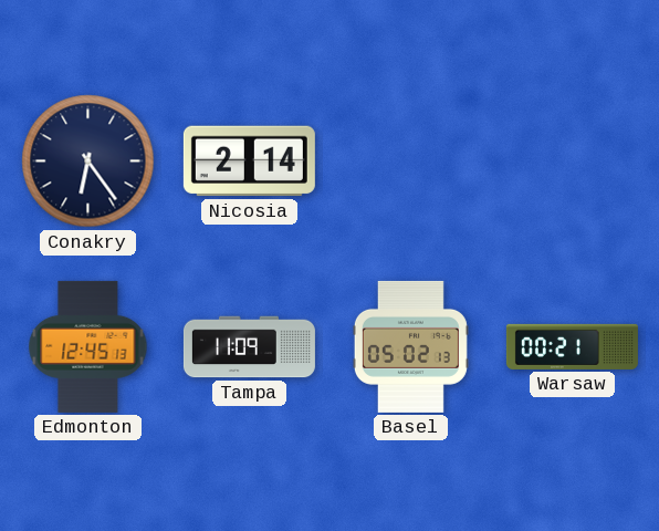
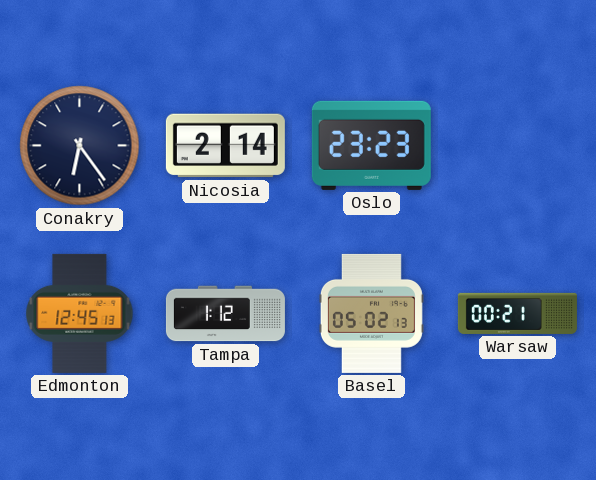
Oslo: none -> 23:23 (371, 145)
Tampa: 11:09 -> 1:12 (225, 314)
